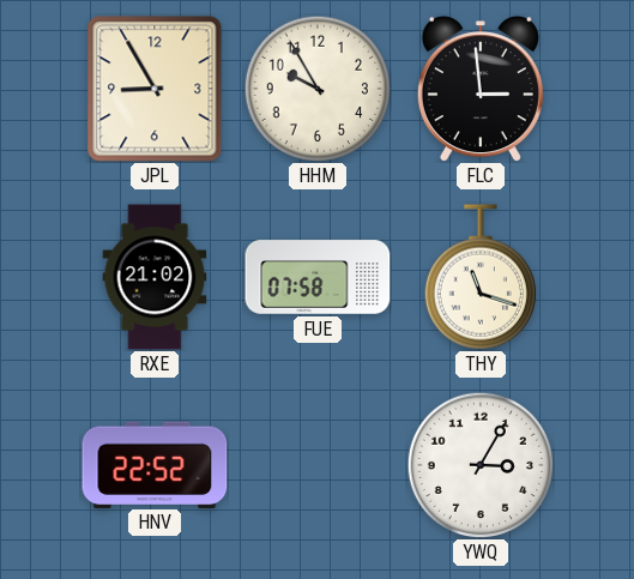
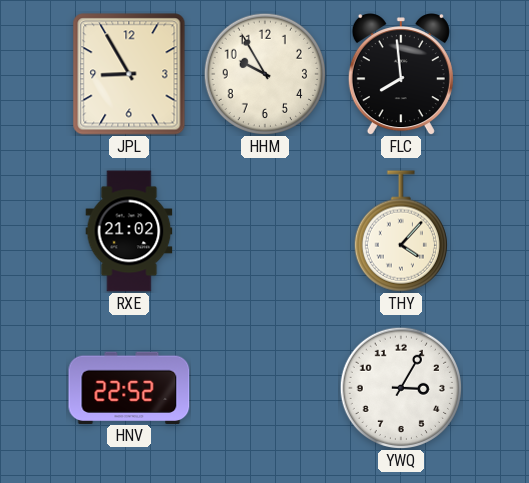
FLC: 2:59 -> 7:59 (401, 74)
FUE: 07:58 -> none (318, 277)
THY: 11:18 -> 4:07 (401, 231)
